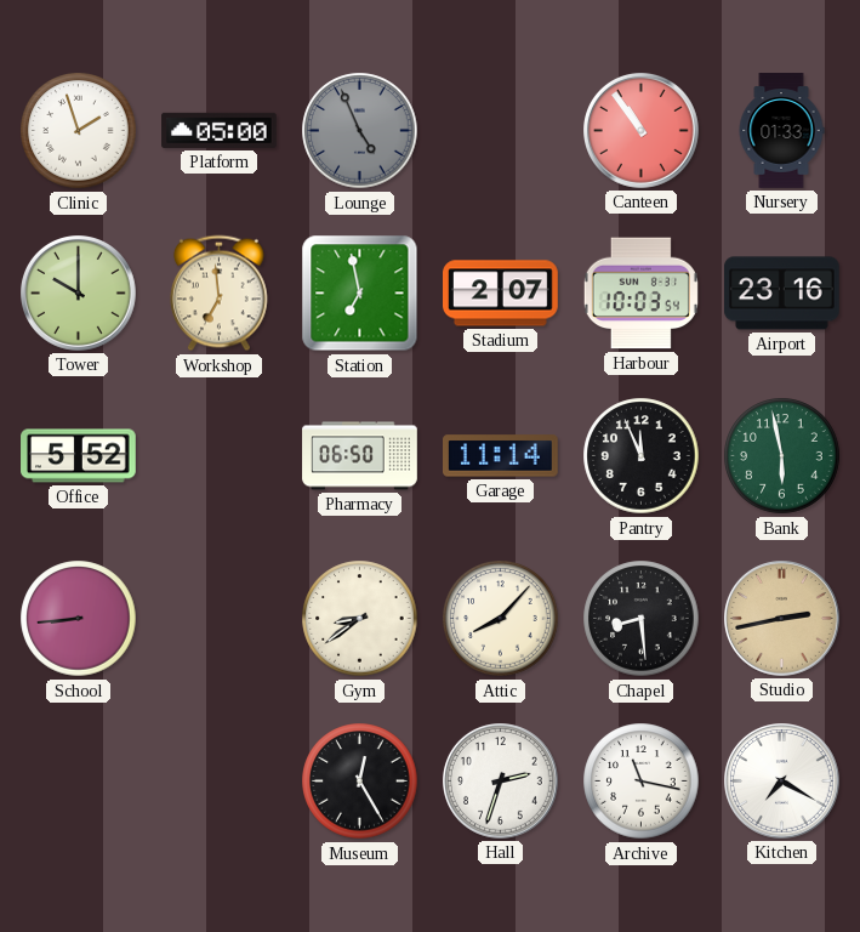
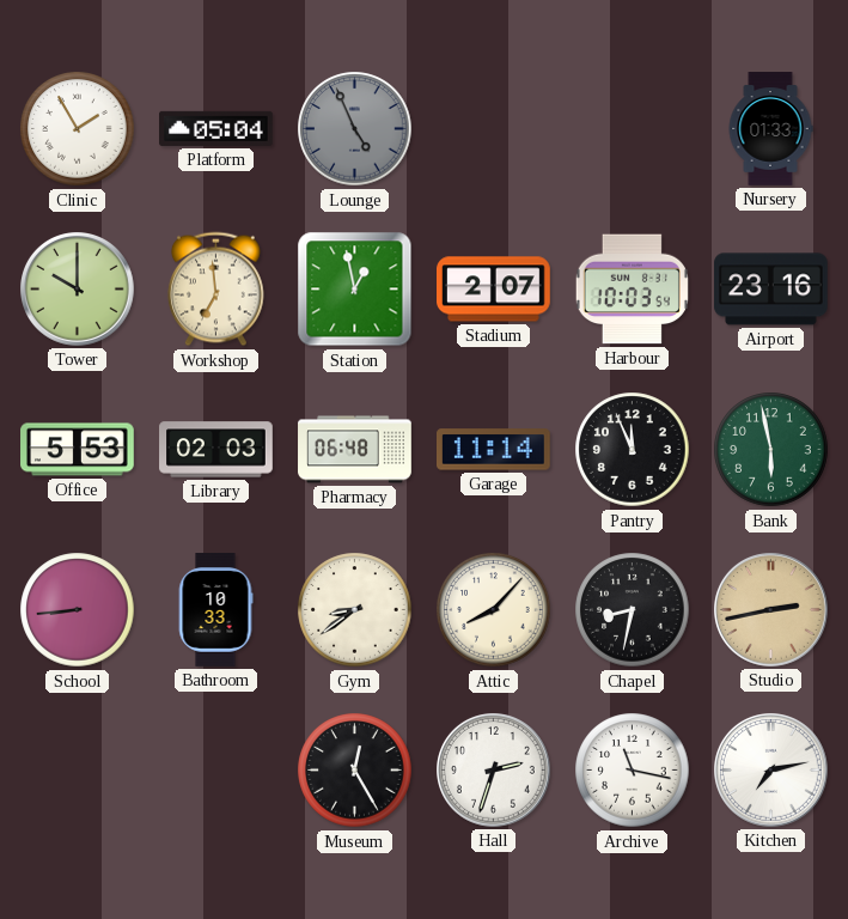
Clinic: 1:57 -> 1:55 (78, 129)
Platform: 05:00 -> 05:04 (216, 128)
Canteen: 10:54 -> none (642, 131)
Station: 6:58 -> 12:58 (355, 290)
Office: 5:52 -> 5:53 (78, 450)
Library: none -> 02:03 (216, 450)
Pharmacy: 06:50 -> 06:48 (355, 450)
Bathroom: none -> 10:33 (215, 610)
Chapel: 8:29 -> 8:32 (633, 610)
Kitchen: 7:20 -> 7:13 (771, 771)
